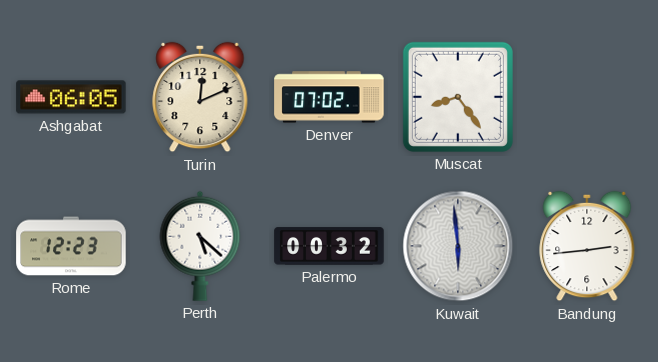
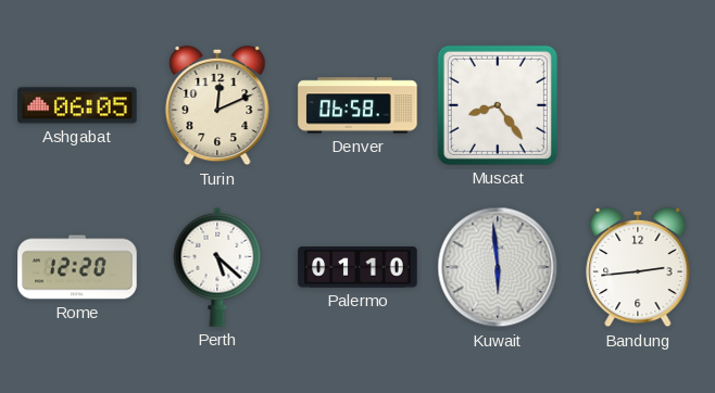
Denver: 07:02 -> 06:58 (357, 105)
Rome: 12:23 -> 12:20 (77, 267)
Palermo: 00:32 -> 01:10 (357, 267)
